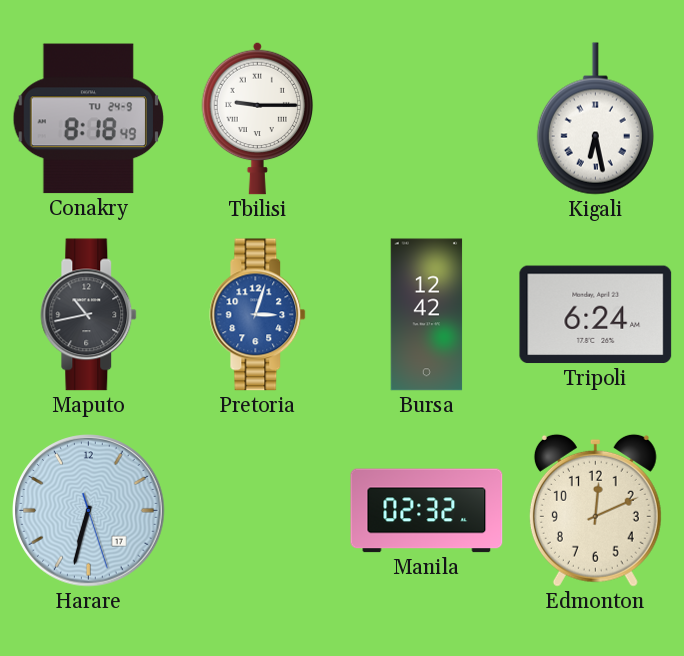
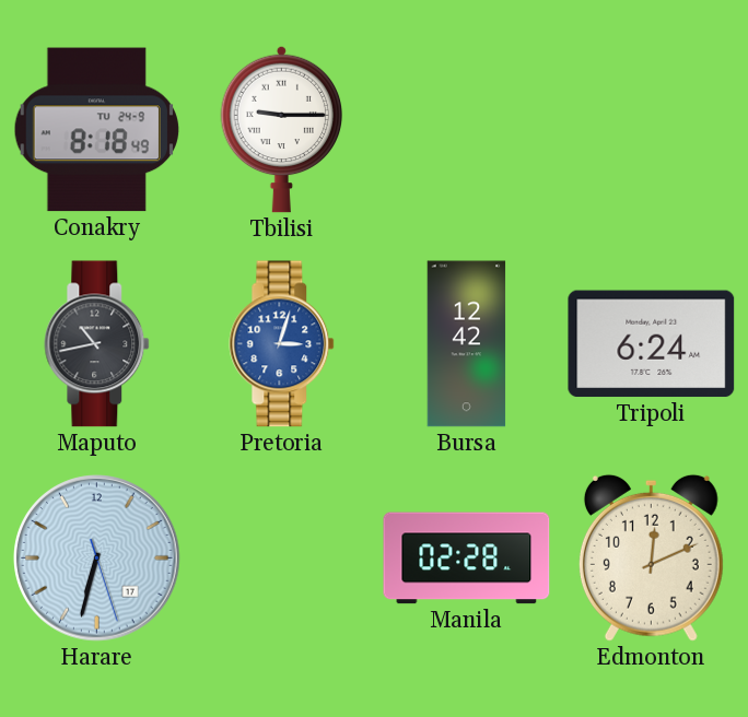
Kigali: 6:28 -> none (595, 119)
Manila: 02:32 -> 02:28 (467, 559)
